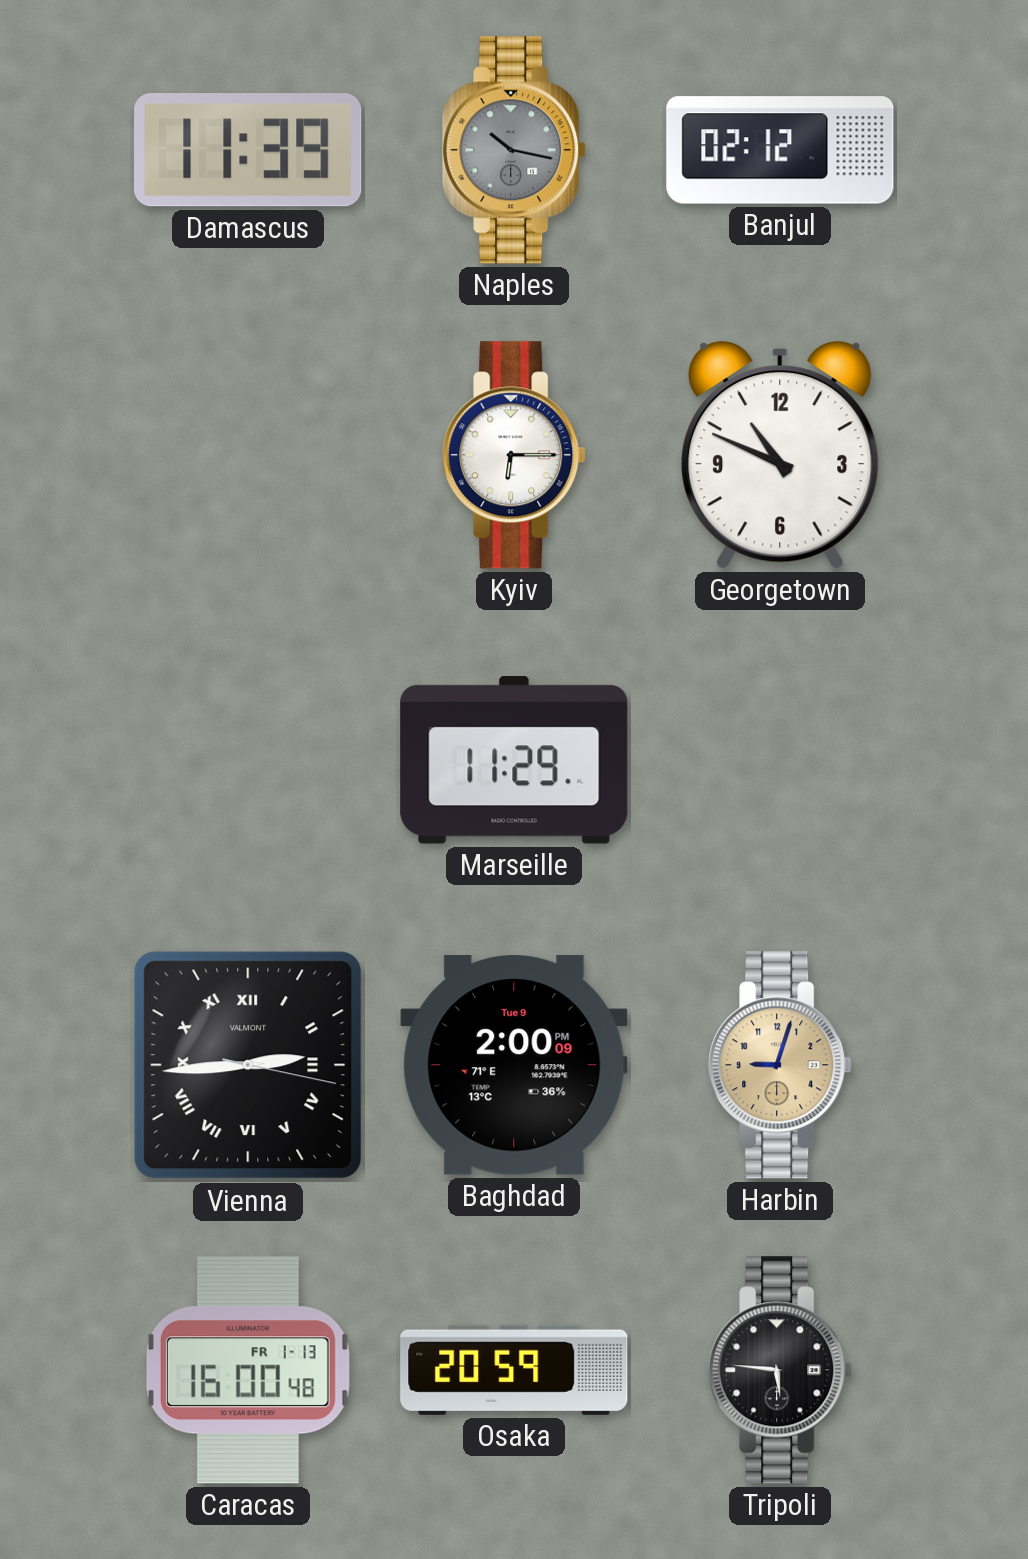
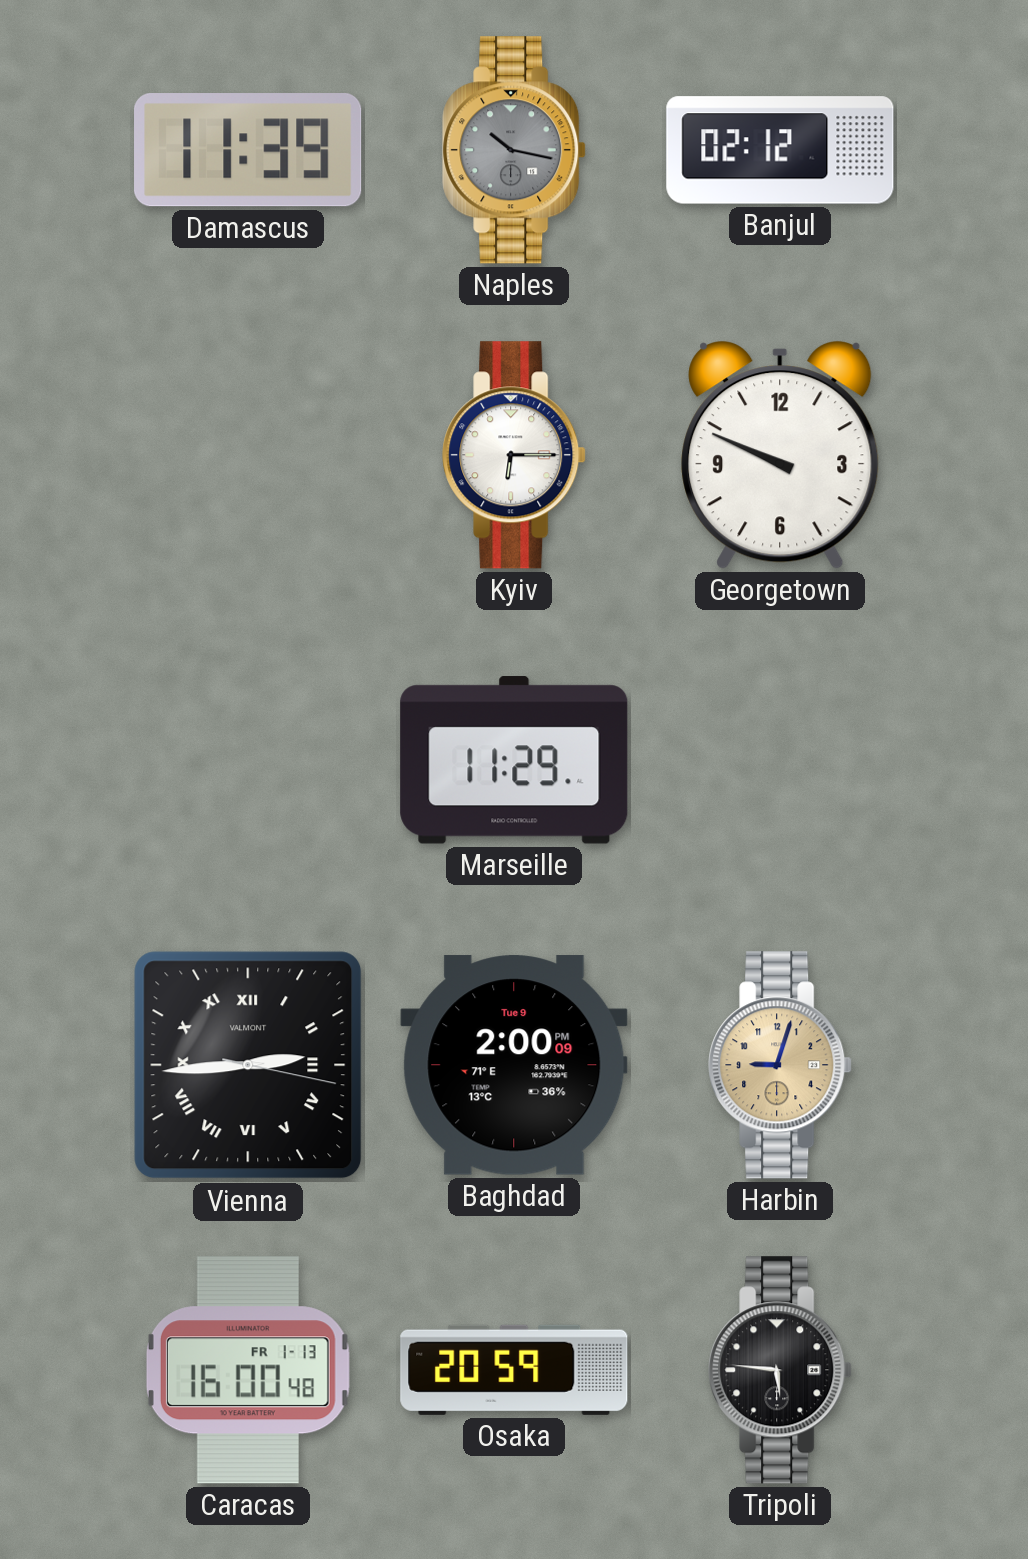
Georgetown: 10:49 -> 9:49 (780, 455)
